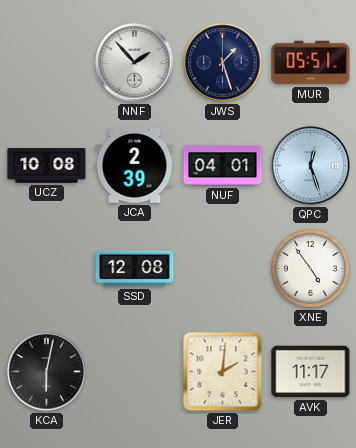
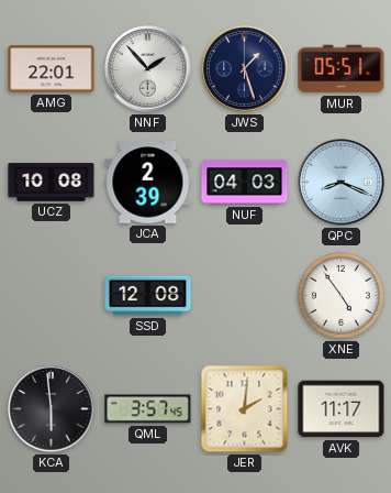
AMG: none -> 22:01 (52, 69)
NUF: 04:01 -> 04:03 (245, 183)
QPC: 12:27 -> 8:19 (342, 183)
KCA: 6:02 -> 5:59 (52, 409)
QML: none -> 3:57 (148, 409)
